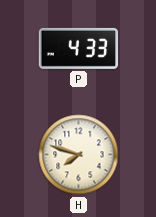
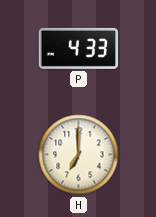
H: 7:48 -> 7:00 (79, 155)
